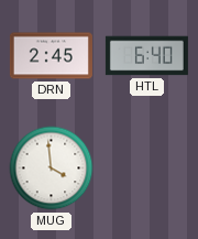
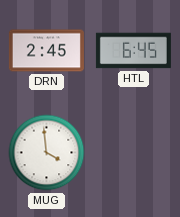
HTL: 6:40 -> 6:45 (133, 51)
